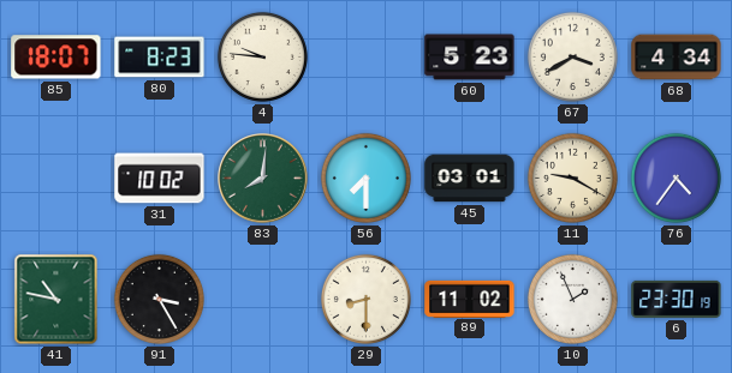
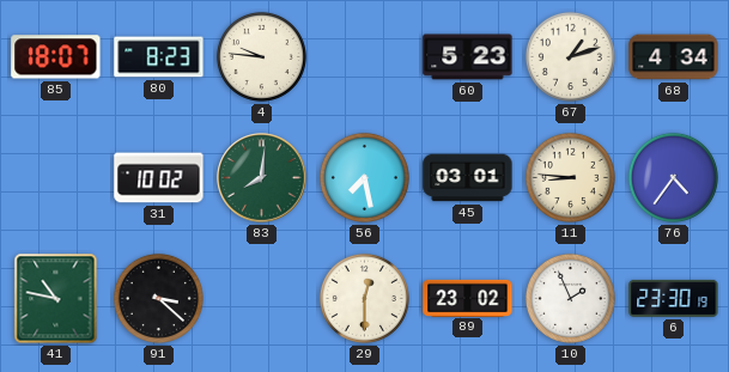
67: 3:40 -> 1:12 (570, 56)
56: 7:30 -> 7:28 (364, 177)
11: 9:20 -> 8:46 (570, 177)
91: 3:25 -> 3:22 (158, 298)
29: 8:30 -> 12:30 (364, 298)
89: 11:02 -> 23:02 (468, 298)
